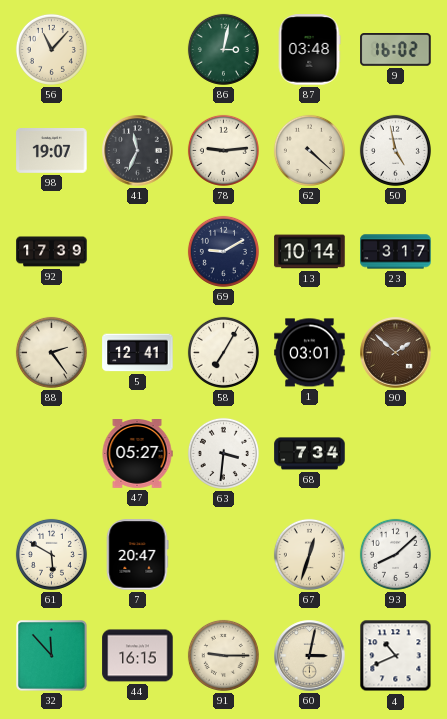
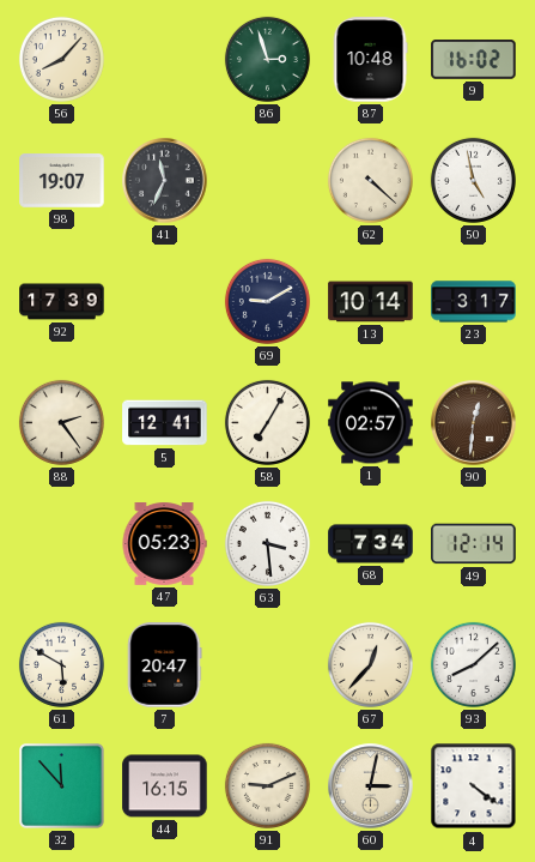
56: 11:07 -> 8:07 (61, 59)
86: 3:02 -> 2:57 (267, 59)
87: 03:48 -> 10:48 (370, 60)
78: 9:14 -> none (223, 150)
1: 03:01 -> 02:57 (371, 423)
90: 1:52 -> 12:31 (474, 423)
47: 05:27 -> 05:23 (164, 544)
63: 3:31 -> 3:29 (267, 543)
49: none -> 12:14 (474, 544)
67: 12:33 -> 12:37 (370, 664)
91: 9:15 -> 9:11 (267, 785)
4: 10:41 -> 4:21 (474, 786)
